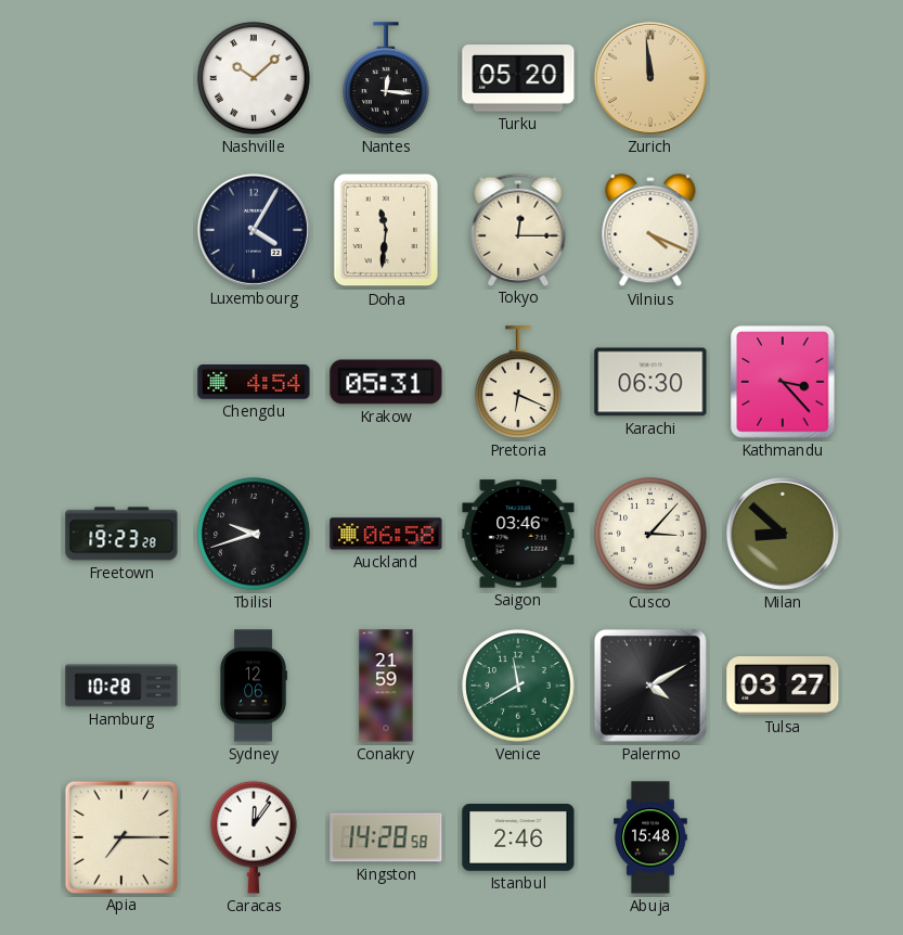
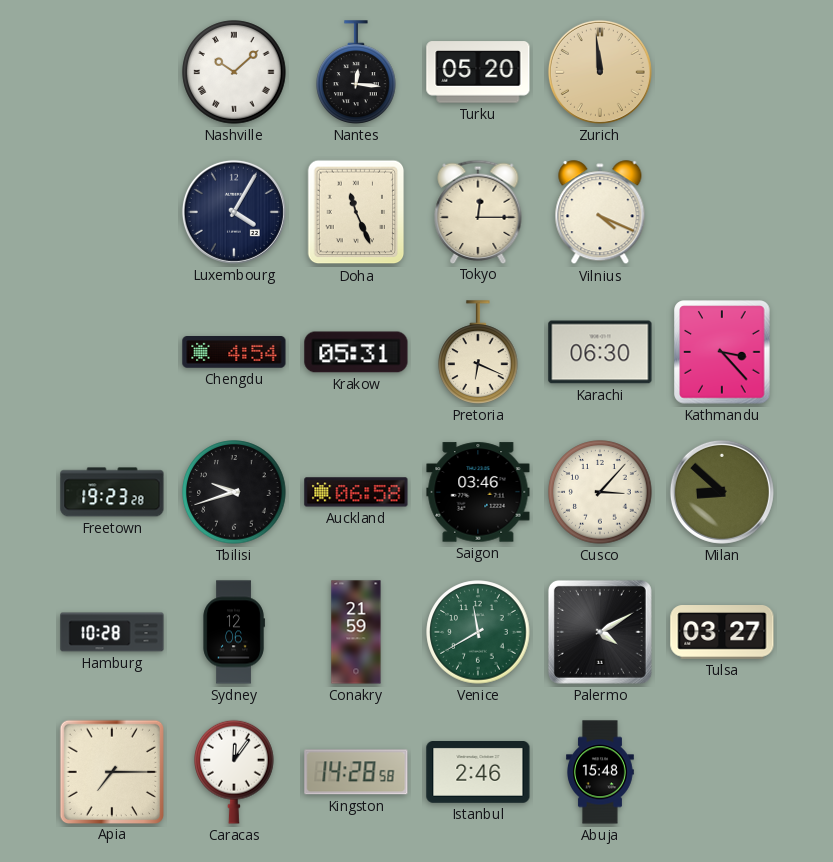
Doha: 11:31 -> 11:26 (356, 212)
